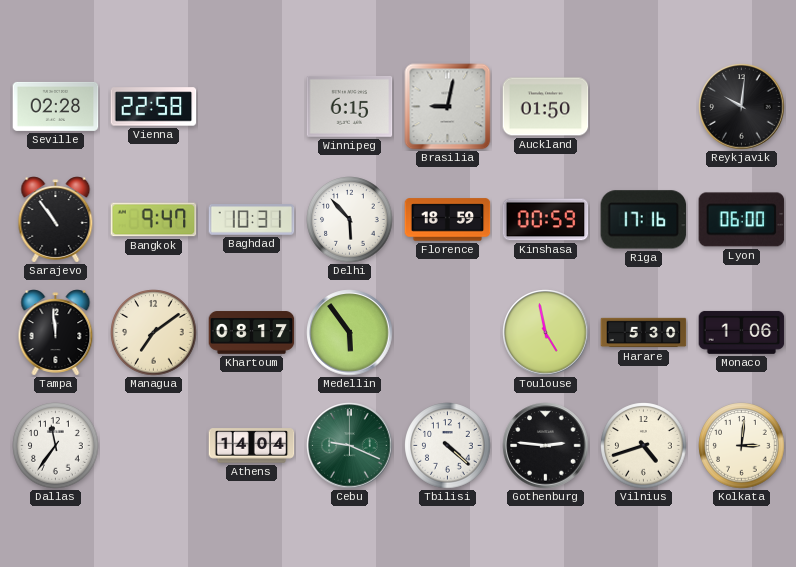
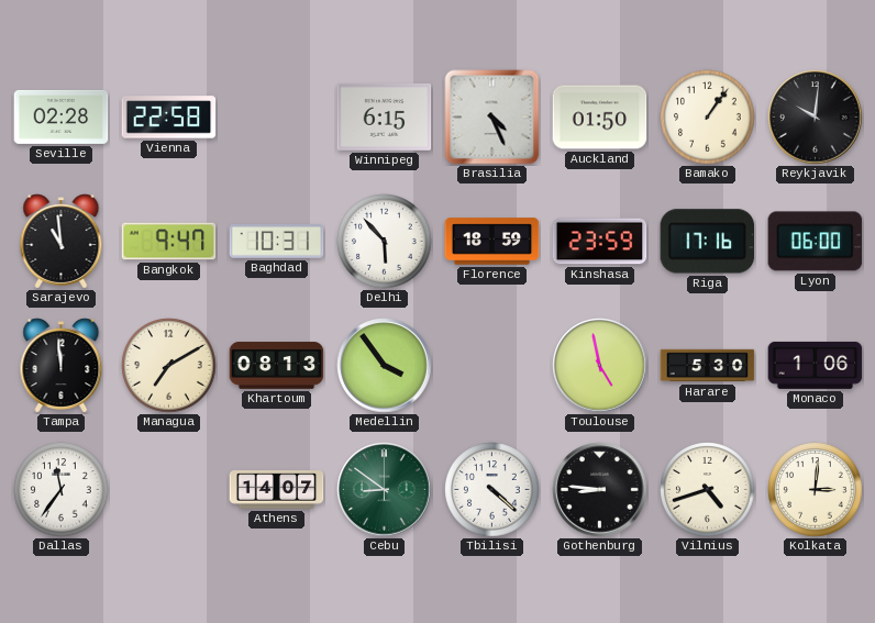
Brasilia: 9:02 -> 4:26 (492, 118)
Bamako: none -> 1:06 (708, 118)
Sarajevo: 10:54 -> 10:59 (62, 242)
Kinshasa: 00:59 -> 23:59 (600, 242)
Managua: 7:09 -> 7:10 (169, 366)
Khartoum: 08:17 -> 08:13 (277, 366)
Medellin: 5:54 -> 3:54 (385, 366)
Athens: 14:04 -> 14:07 (277, 490)
Cebu: 9:19 -> 8:51 (385, 490)
Gothenburg: 2:46 -> 8:46 (600, 490)
